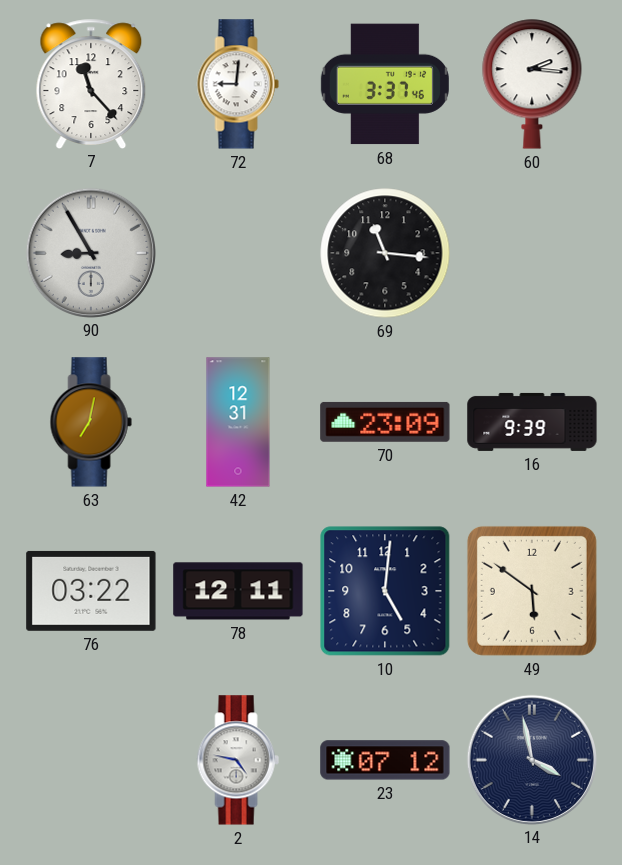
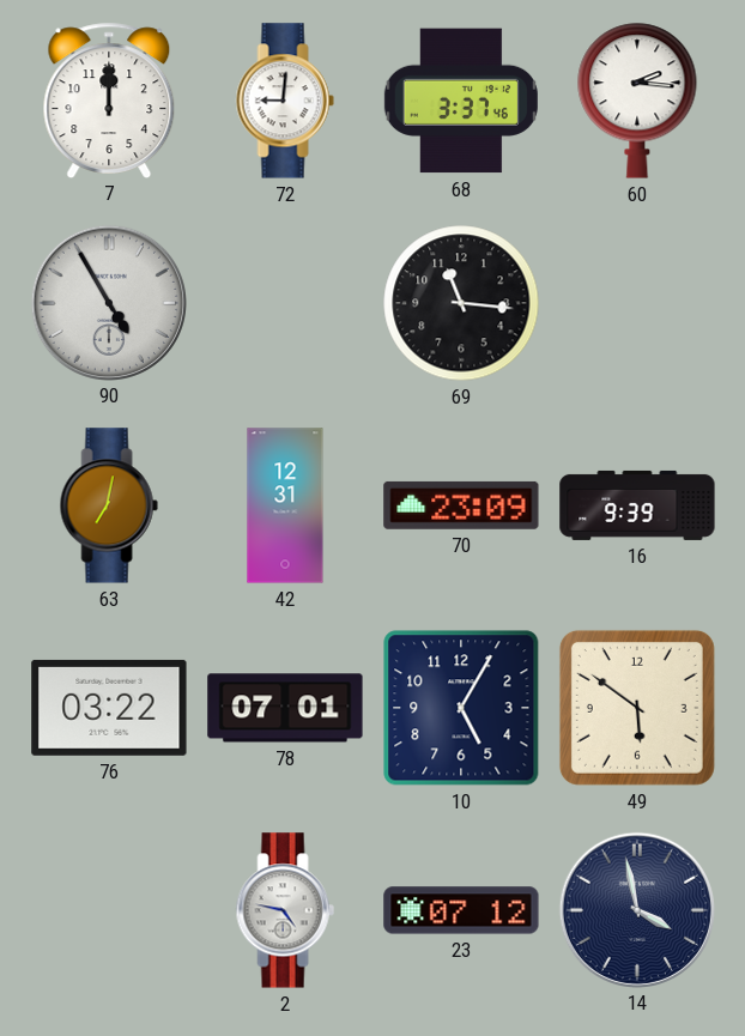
7: 11:23 -> 12:00 (109, 99)
90: 8:55 -> 4:55 (108, 302)
78: 12:11 -> 07:01 (285, 708)
10: 5:01 -> 5:05 (461, 708)
